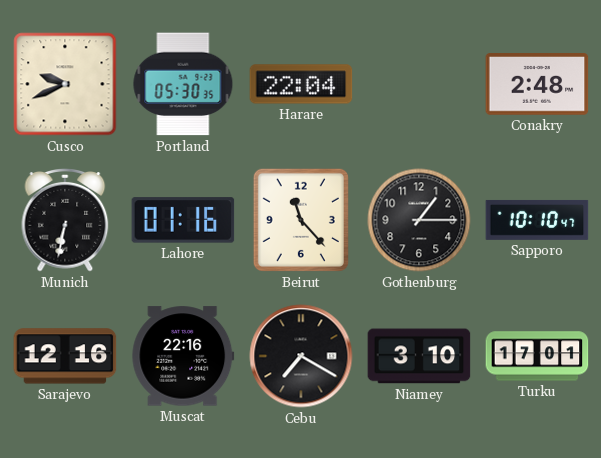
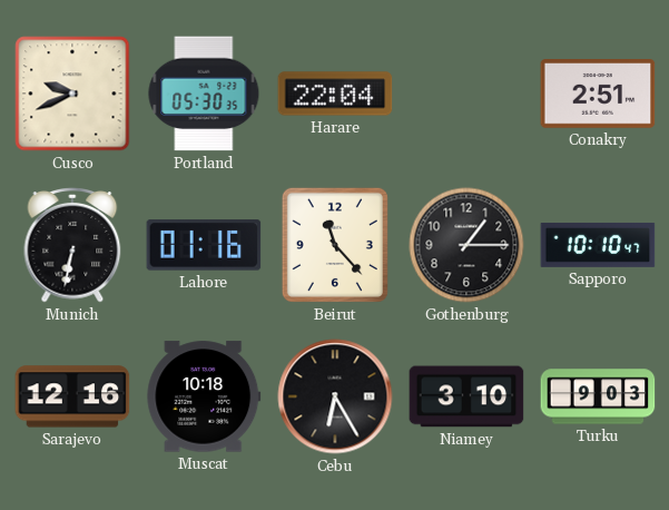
Conakry: 2:48 -> 2:51 (598, 95)
Muscat: 22:16 -> 10:18 (204, 396)
Cebu: 7:20 -> 6:25 (335, 396)
Turku: 17:01 -> 9:03 (598, 396)
